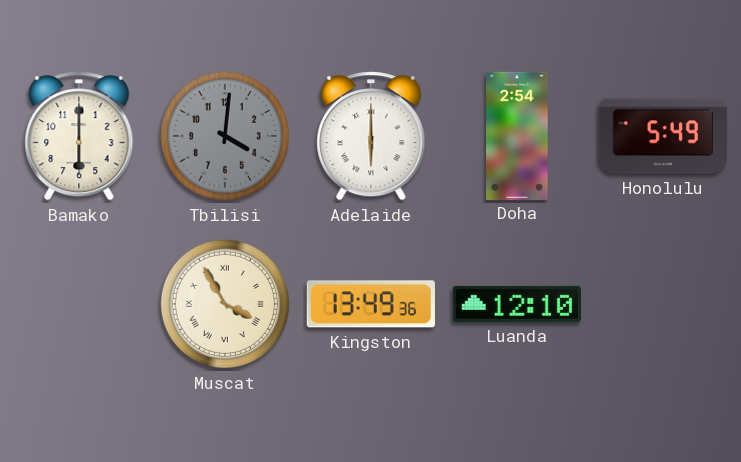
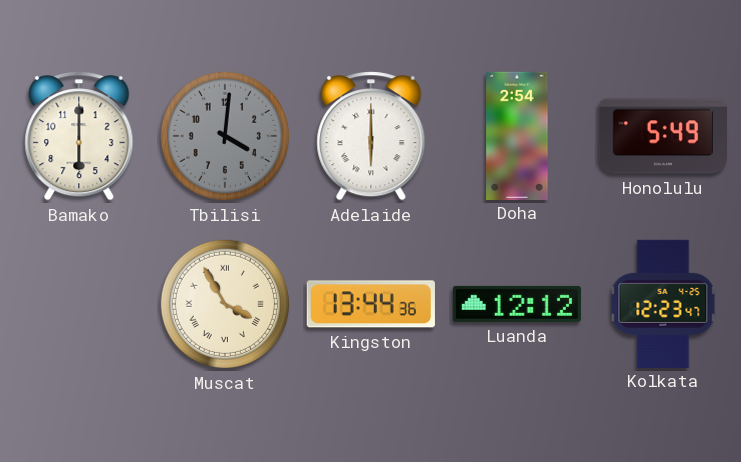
Kingston: 13:49 -> 13:44 (371, 304)
Luanda: 12:10 -> 12:12 (517, 304)
Kolkata: none -> 12:23 (663, 303)
